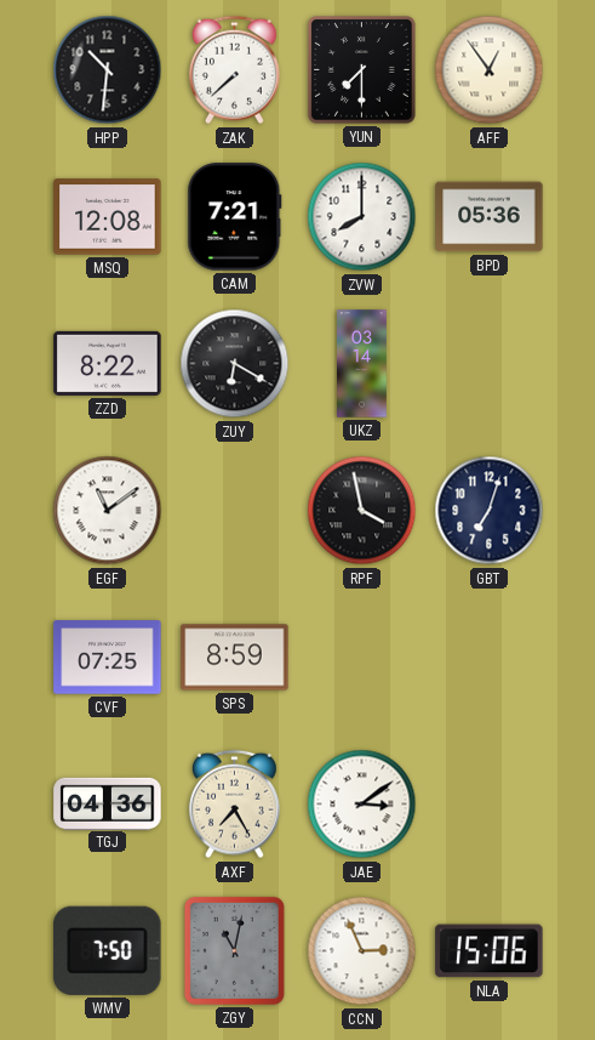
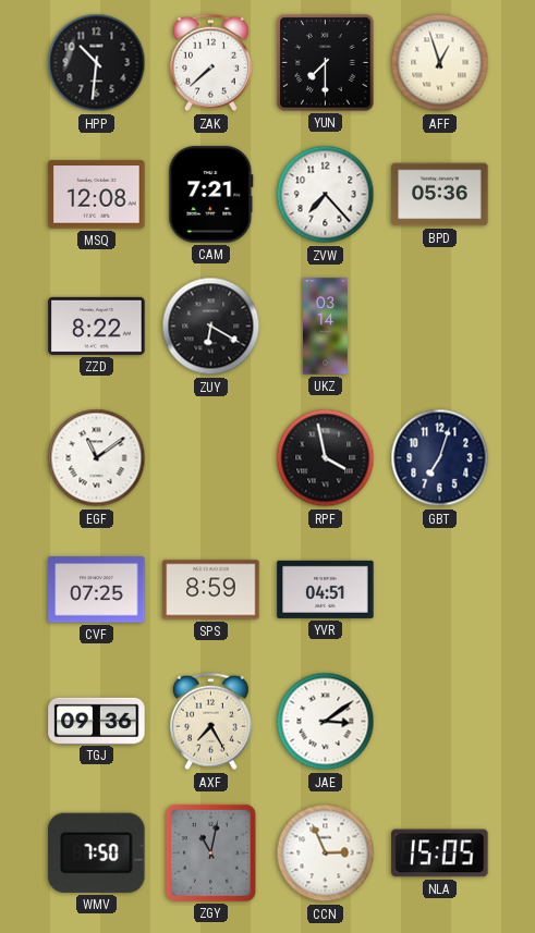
AFF: 12:54 -> 12:57 (440, 63)
ZVW: 8:00 -> 7:23 (326, 195)
YVR: none -> 04:51 (326, 589)
TGJ: 04:36 -> 09:36 (97, 721)
NLA: 15:06 -> 15:05 (440, 854)
